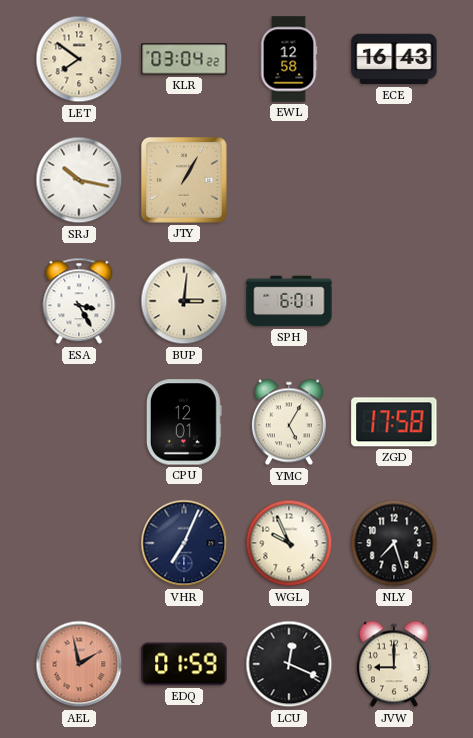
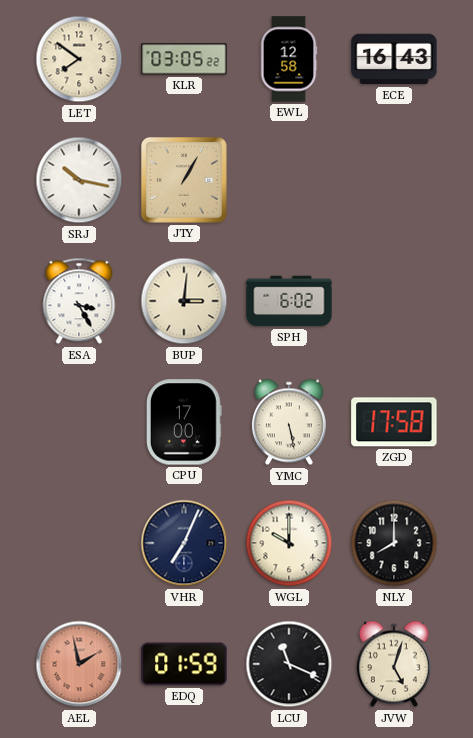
KLR: 03:04 -> 03:05 (184, 59)
SPH: 6:01 -> 6:02 (289, 301)
CPU: 12:01 -> 17:00 (184, 422)
YMC: 5:05 -> 5:28 (289, 422)
WGL: 9:56 -> 10:00 (289, 543)
NLY: 7:27 -> 8:00 (394, 543)
LCU: 12:19 -> 11:19 (289, 664)
JVW: 9:00 -> 5:03 (394, 664)
